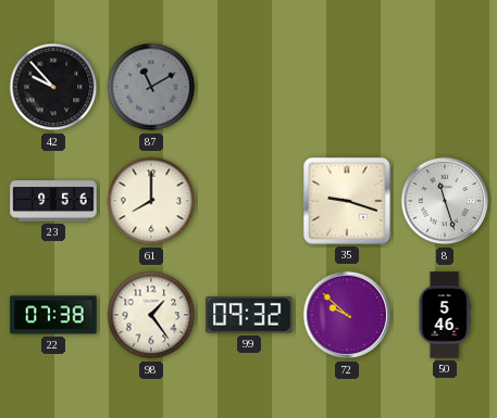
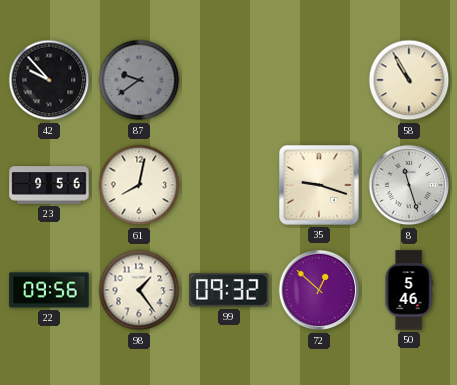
87: 11:10 -> 9:39 (139, 80)
58: none -> 10:55 (409, 80)
61: 8:00 -> 8:02 (139, 185)
22: 07:38 -> 09:56 (49, 290)
72: 9:52 -> 12:52 (319, 290)
